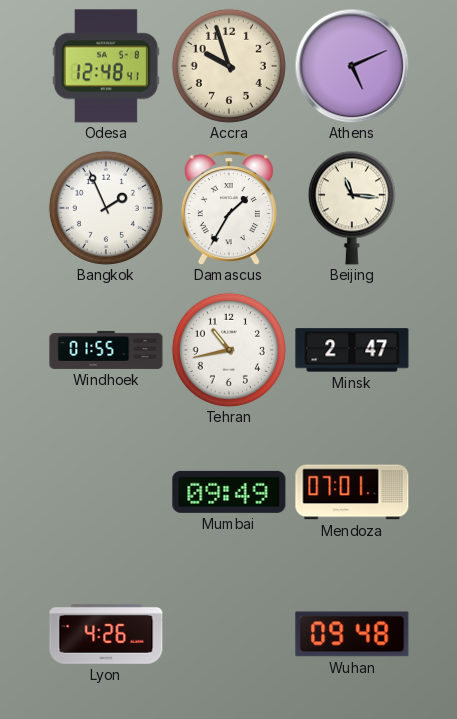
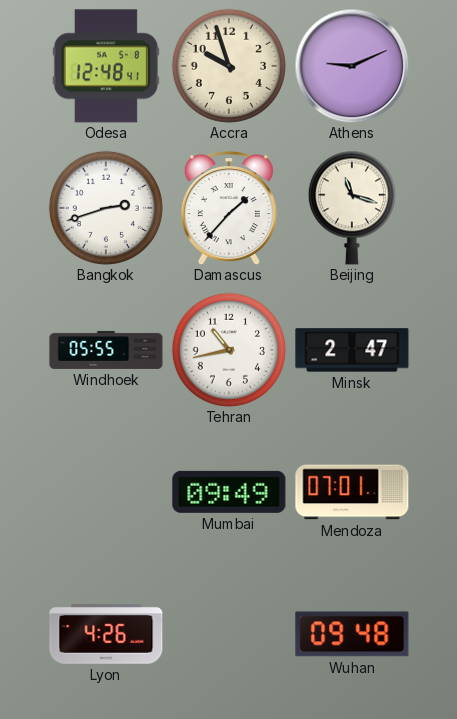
Athens: 5:11 -> 9:11 (352, 66)
Bangkok: 1:56 -> 2:42 (106, 208)
Damascus: 1:35 -> 1:37 (229, 208)
Beijing: 11:16 -> 11:18 (352, 208)
Windhoek: 01:55 -> 05:55 (106, 350)
